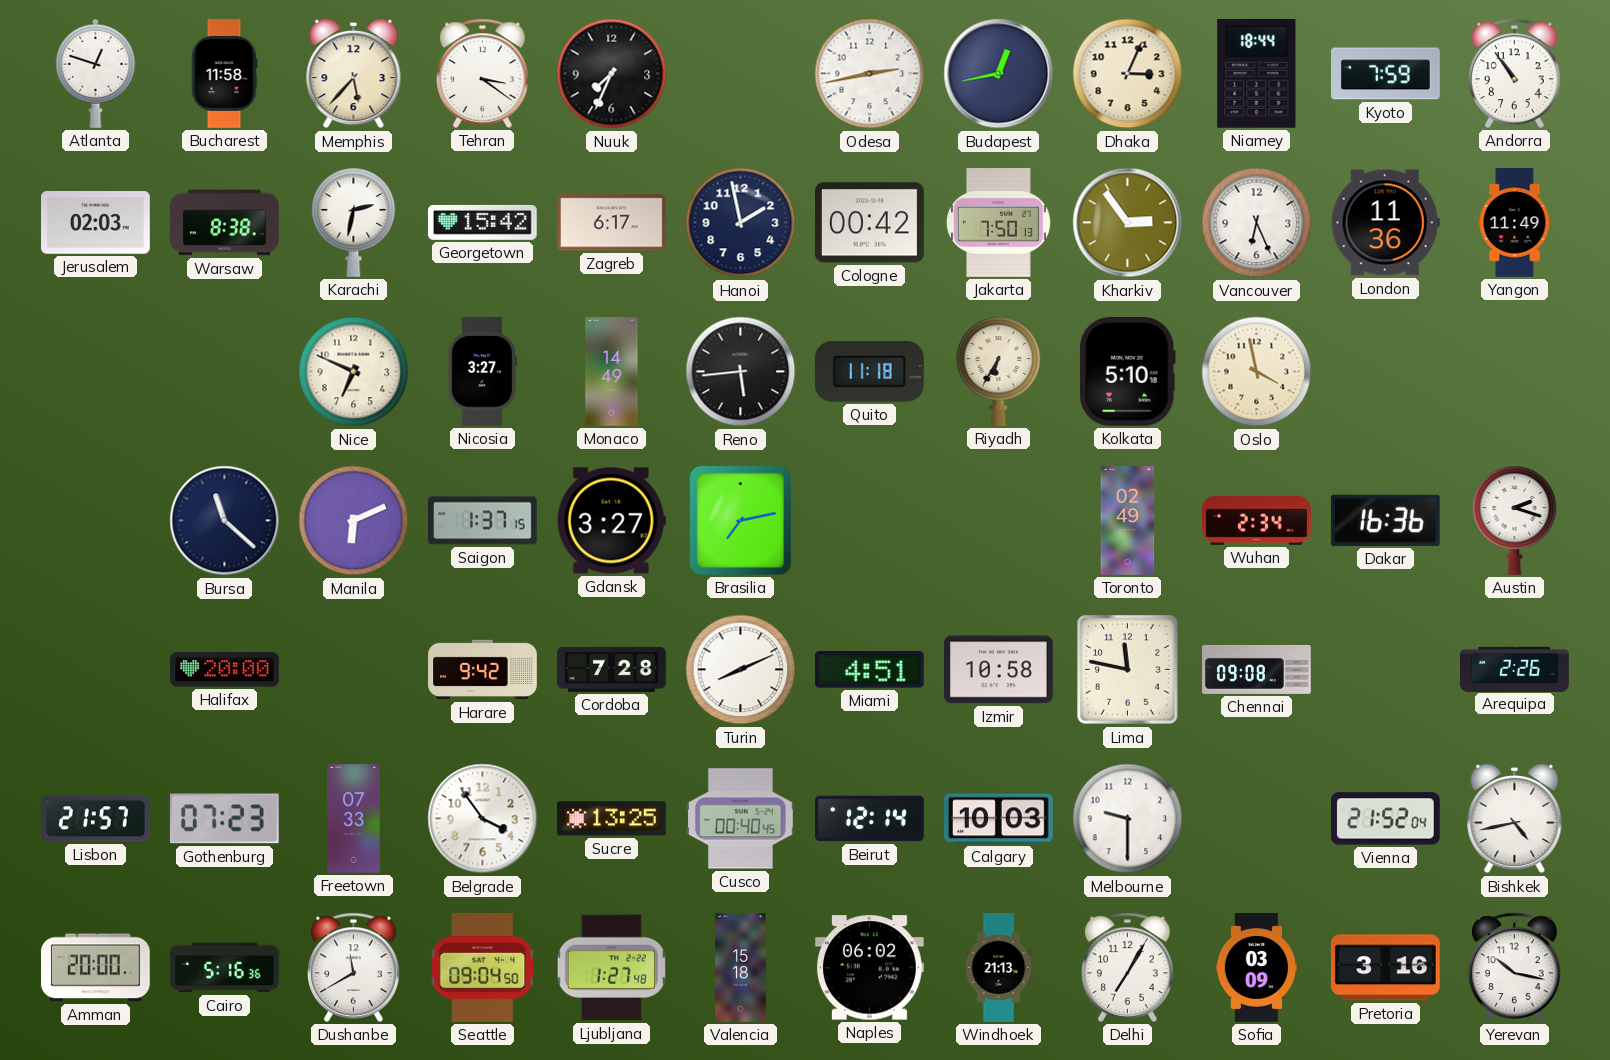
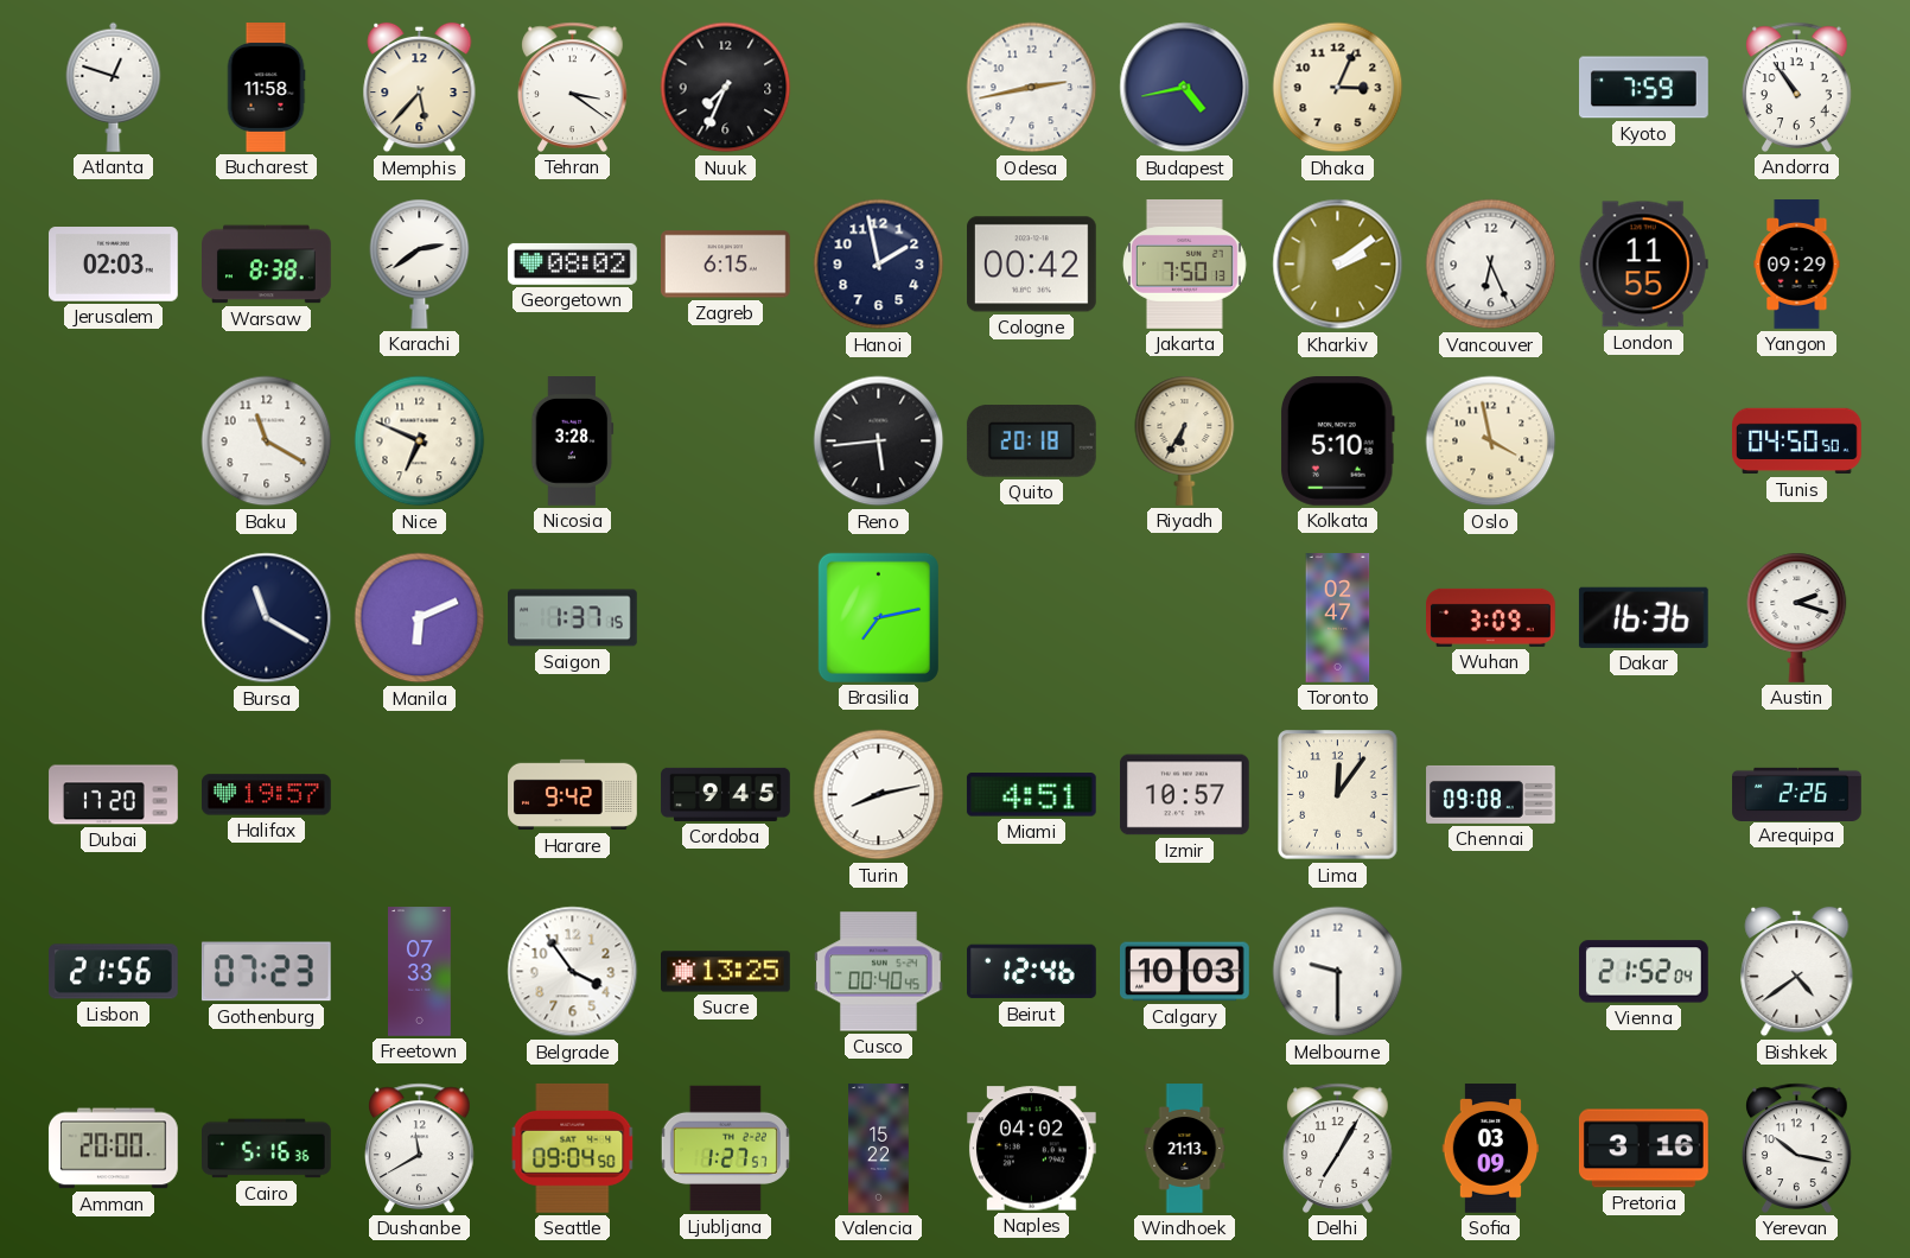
Budapest: 12:43 -> 4:43 (1185, 88)
Niamey: 18:44 -> none (1257, 73)
Karachi: 2:32 -> 2:39 (420, 263)
Georgetown: 15:42 -> 08:02 (573, 263)
Zagreb: 6:17 -> 6:15 (726, 265)
Kharkiv: 2:54 -> 2:09 (1338, 265)
London: 11:36 -> 11:55 (1643, 265)
Yangon: 11:49 -> 09:29 (1797, 265)
Baku: none -> 11:20 (267, 441)
Nicosia: 3:27 -> 3:28 (573, 441)
Monaco: 14:49 -> none (612, 372)
Quito: 11:18 -> 20:18 (1031, 441)
Tunis: none -> 04:50 (1797, 441)
Bursa: 11:22 -> 11:20 (267, 618)
Gdansk: 3:27 -> none (611, 521)
Toronto: 02:49 -> 02:47 (1338, 618)
Wuhan: 2:34 -> 3:09 (1491, 617)
Dubai: none -> 17:20 (114, 795)
Halifax: 20:00 -> 19:57 (267, 795)
Cordoba: 7:28 -> 9:45 (726, 794)
Turin: 8:11 -> 8:13 (879, 795)
Izmir: 10:58 -> 10:57 (1185, 795)
Lima: 11:47 -> 12:06 (1338, 795)
Lisbon: 21:57 -> 21:56 (114, 972)
Beirut: 12:14 -> 12:46 (1032, 972)
Bishkek: 4:43 -> 4:39 (1797, 972)
Ljubljana: 1:27:48 -> 1:27:57 (725, 1149)
Valencia: 15:18 -> 15:22 (879, 1149)
Naples: 06:02 -> 04:02 (1031, 1149)
